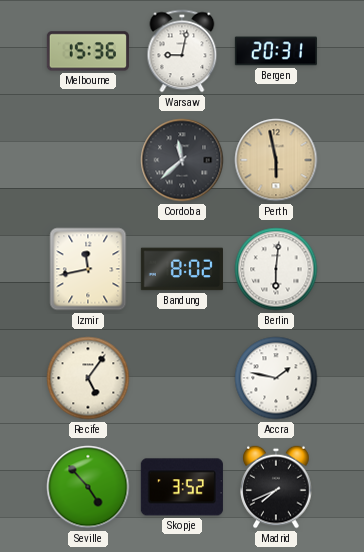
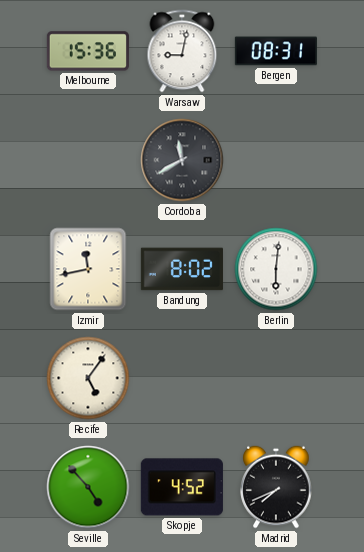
Bergen: 20:31 -> 08:31 (276, 51)
Cordoba: 11:38 -> 11:40 (182, 160)
Perth: 5:58 -> none (276, 160)
Accra: 1:47 -> none (276, 378)
Skopje: 3:52 -> 4:52 (182, 487)
